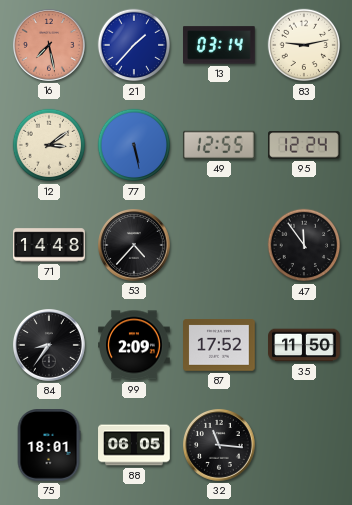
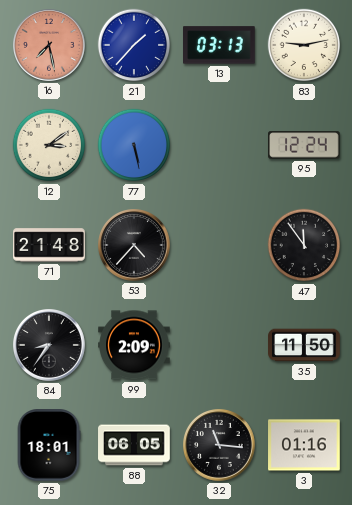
13: 03:14 -> 03:13 (220, 45)
49: 12:55 -> none (219, 145)
71: 14:48 -> 21:48 (49, 245)
87: 17:52 -> none (219, 345)
3: none -> 01:16 (304, 445)
